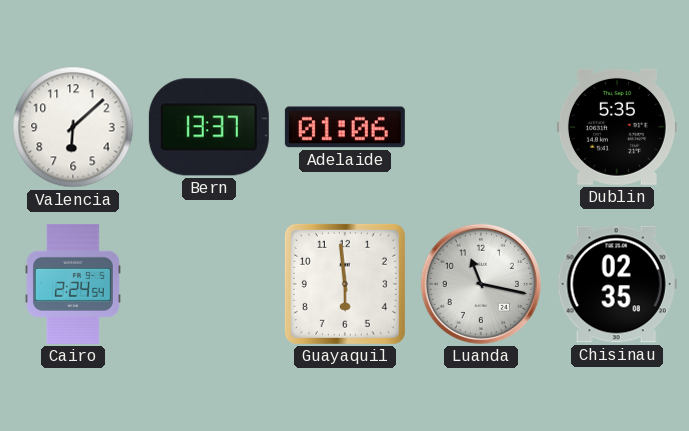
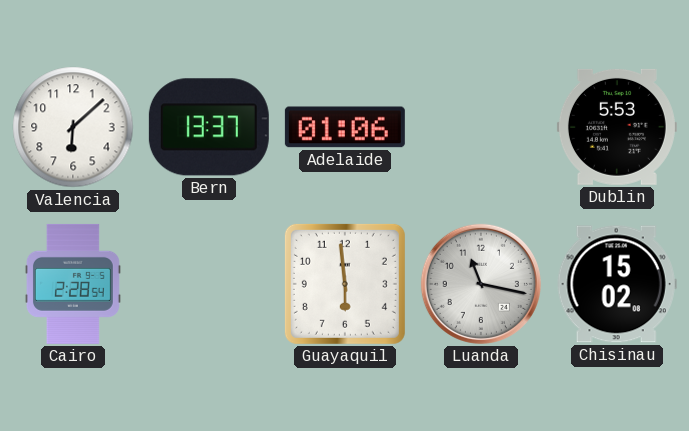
Dublin: 5:35 -> 5:53 (617, 127)
Cairo: 2:24 -> 2:28 (73, 284)
Chisinau: 02:35 -> 15:02 (617, 284)
